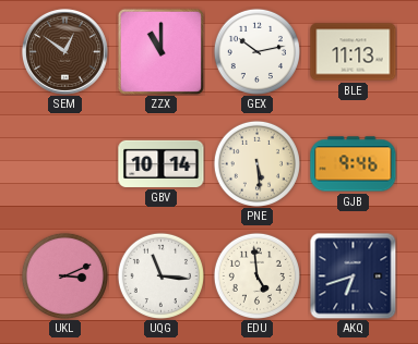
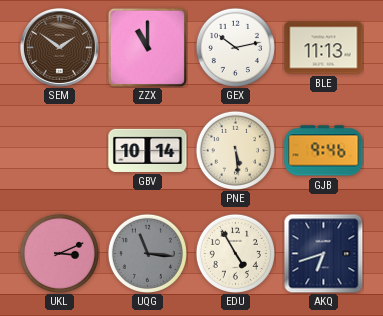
SEM: 12:51 -> 1:51 (59, 47)
UQG dial: white -> grey (147, 253)
EDU: 4:59 -> 4:55 (235, 253)
